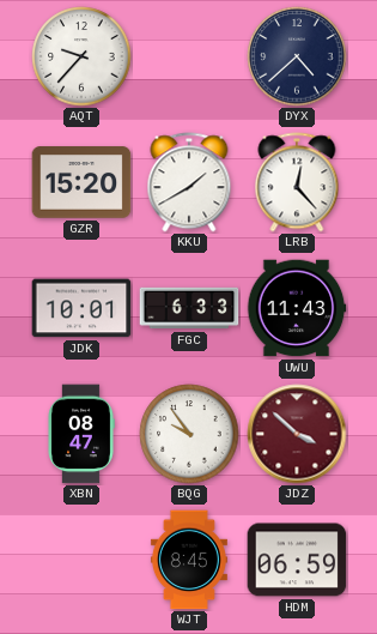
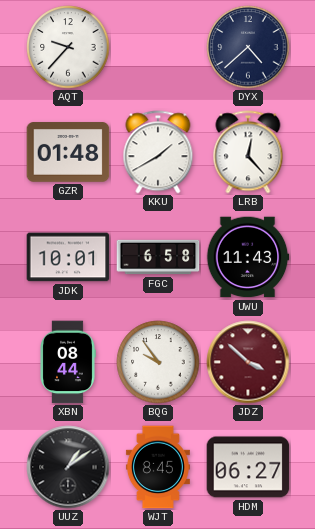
GZR: 15:20 -> 01:48 (68, 152)
FGC: 6:33 -> 6:58 (158, 257)
XBN: 08:47 -> 08:44 (68, 362)
UUZ: none -> 1:09 (68, 467)
HDM: 06:59 -> 06:27 (248, 467)
